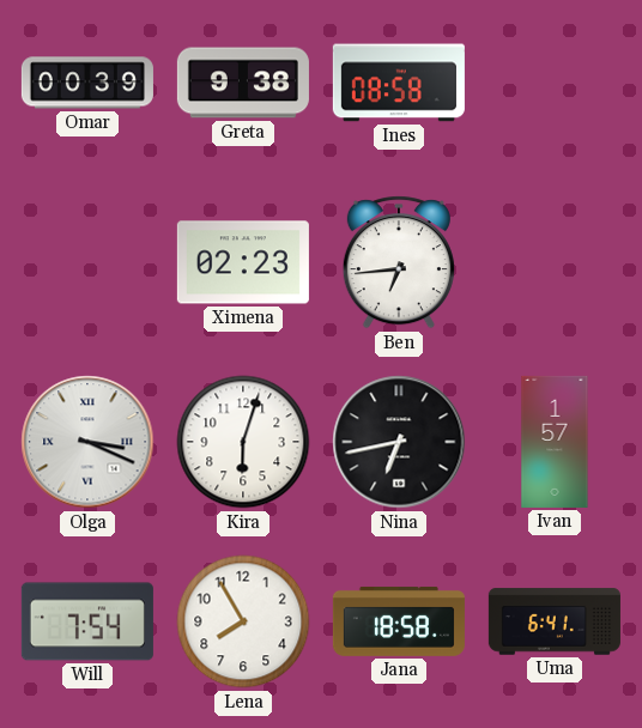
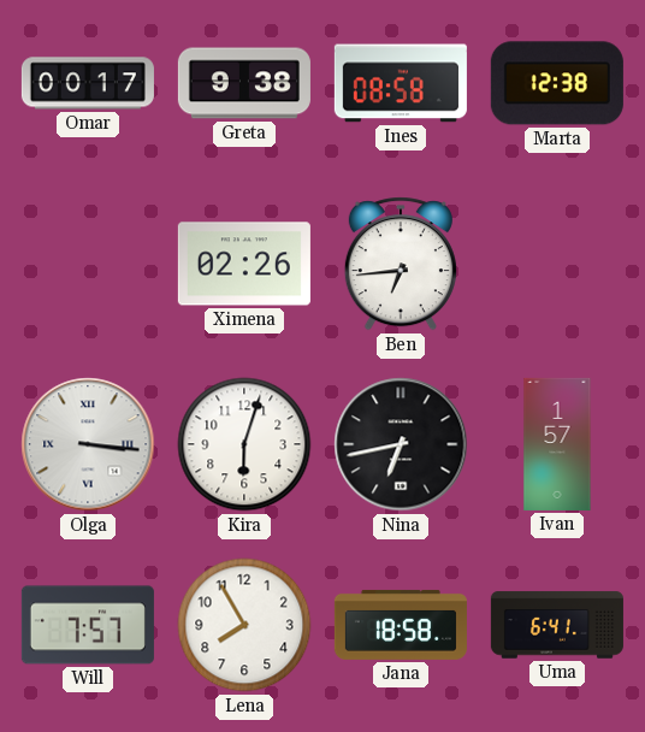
Omar: 00:39 -> 00:17 (88, 83)
Marta: none -> 12:38 (557, 83)
Ximena: 02:23 -> 02:26 (244, 264)
Olga: 3:19 -> 3:16 (88, 444)
Will: 7:54 -> 7:57 (88, 625)
